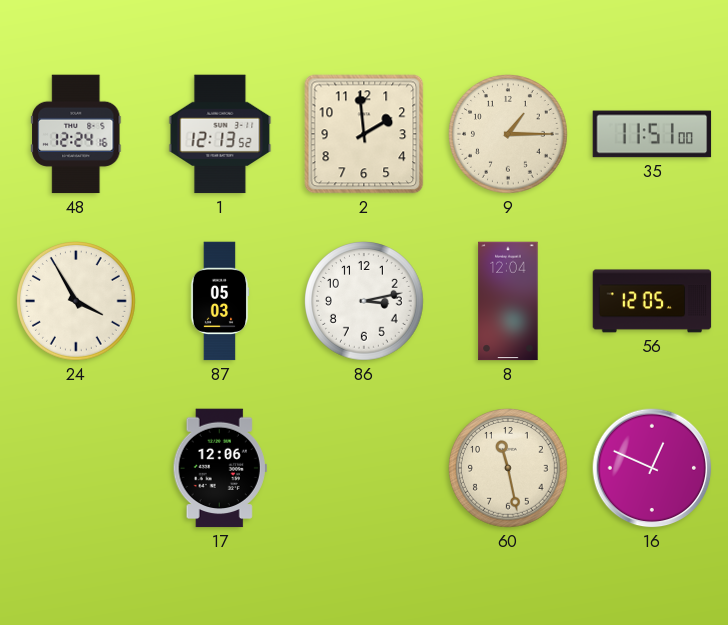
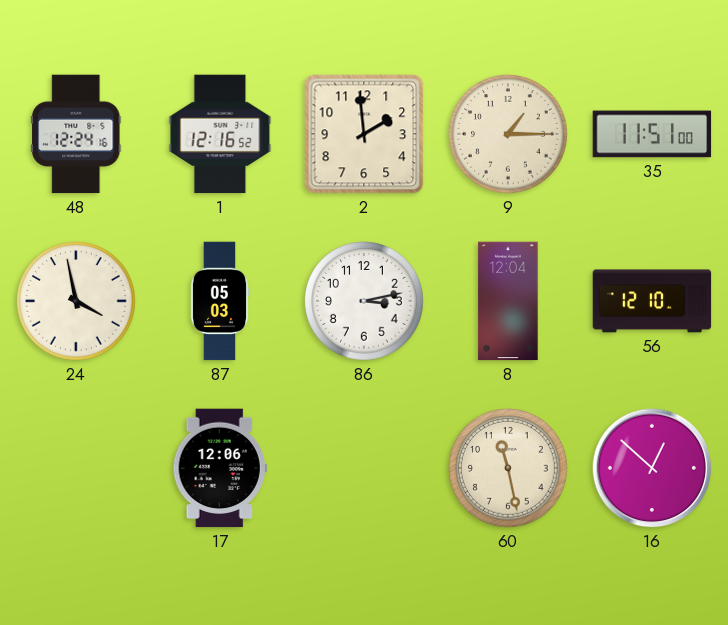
1: 12:13 -> 12:16 (220, 134)
24: 3:55 -> 3:58 (77, 302)
56: 12:05 -> 12:10 (652, 301)
16: 12:49 -> 12:52 (652, 468)
